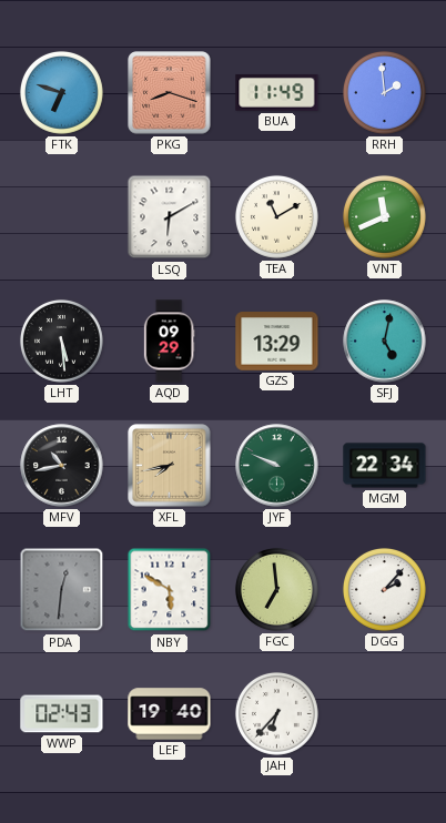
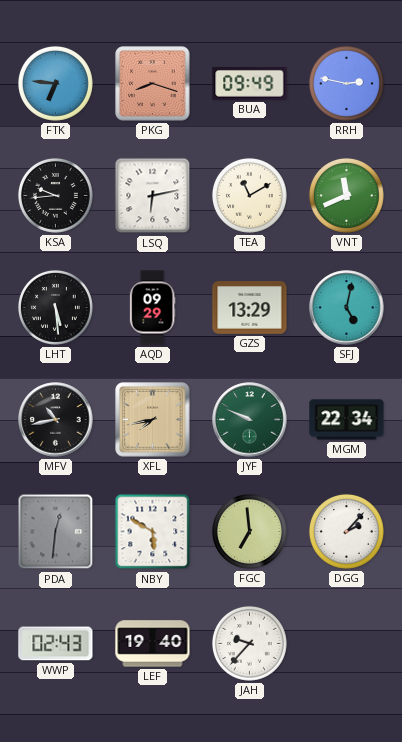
FTK: 6:48 -> 6:46 (55, 84)
BUA: 11:49 -> 09:49 (250, 83)
RRH: 1:59 -> 2:47 (346, 84)
KSA: none -> 9:44 (55, 196)
LSQ: 6:10 -> 6:13 (153, 196)
JAH: 6:37 -> 9:37 (249, 644)
